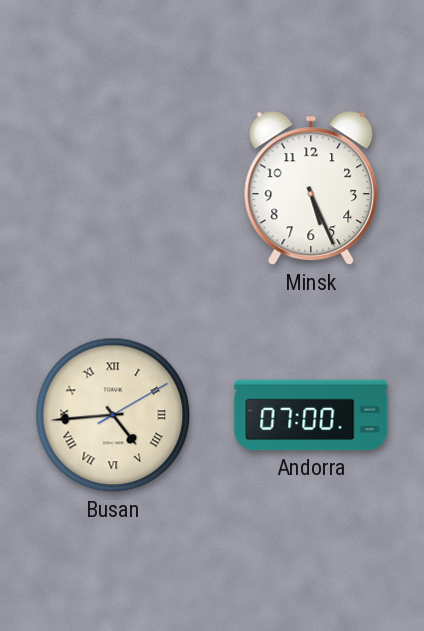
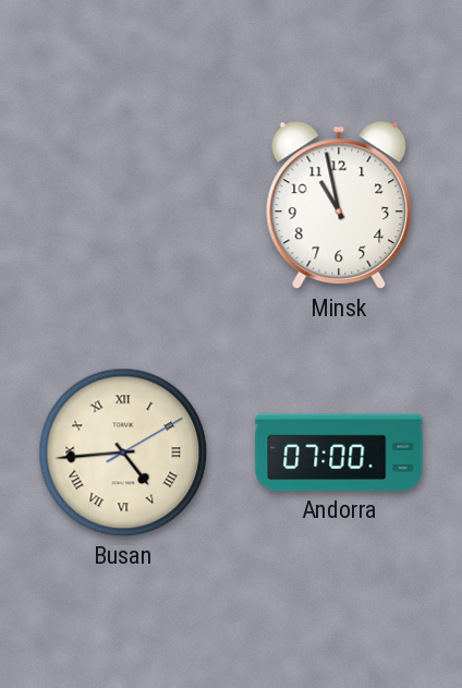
Minsk: 5:26 -> 10:58 (339, 205)
